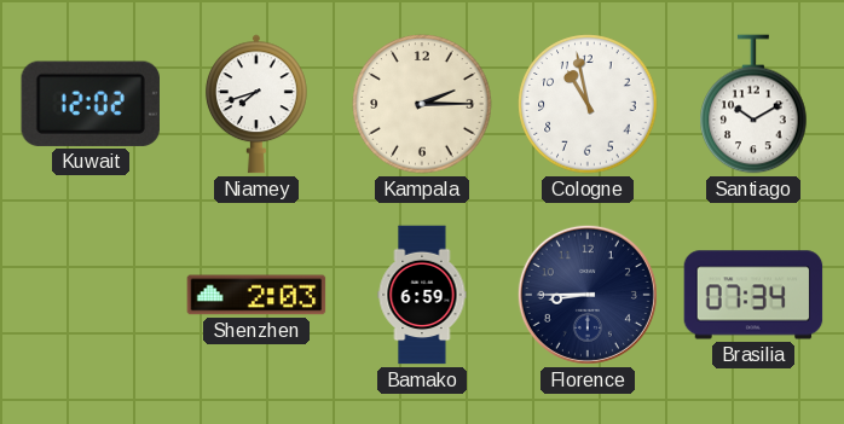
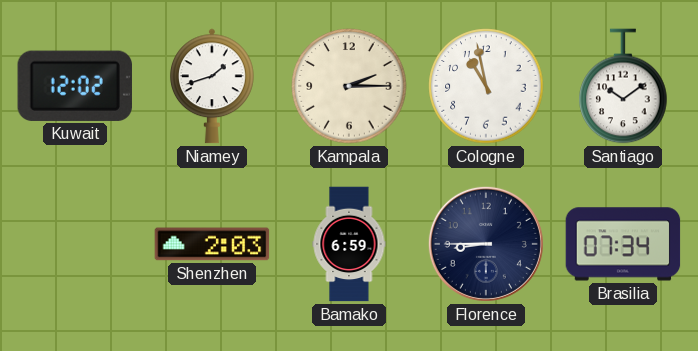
Niamey: 7:42 -> 1:42 (212, 86)
Santiago: 10:10 -> 10:09 (623, 86)
